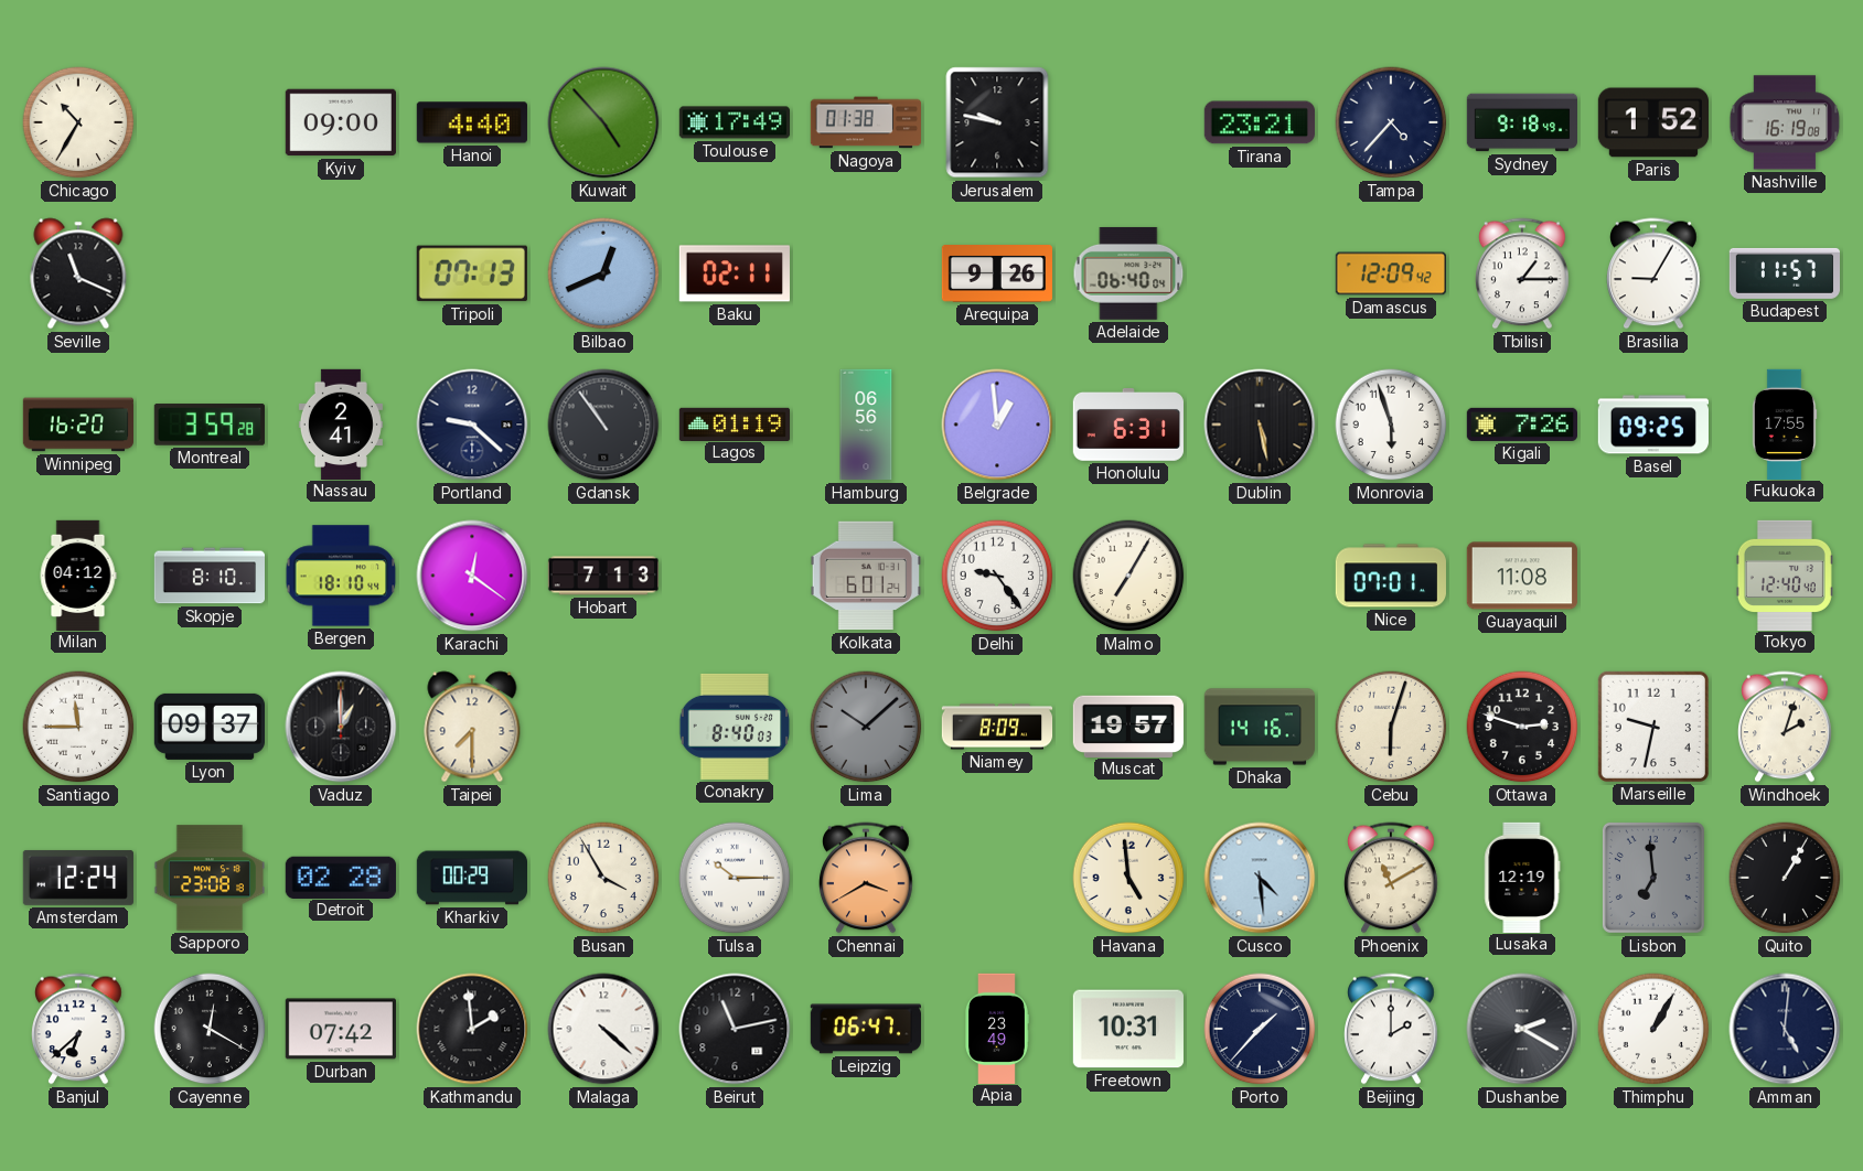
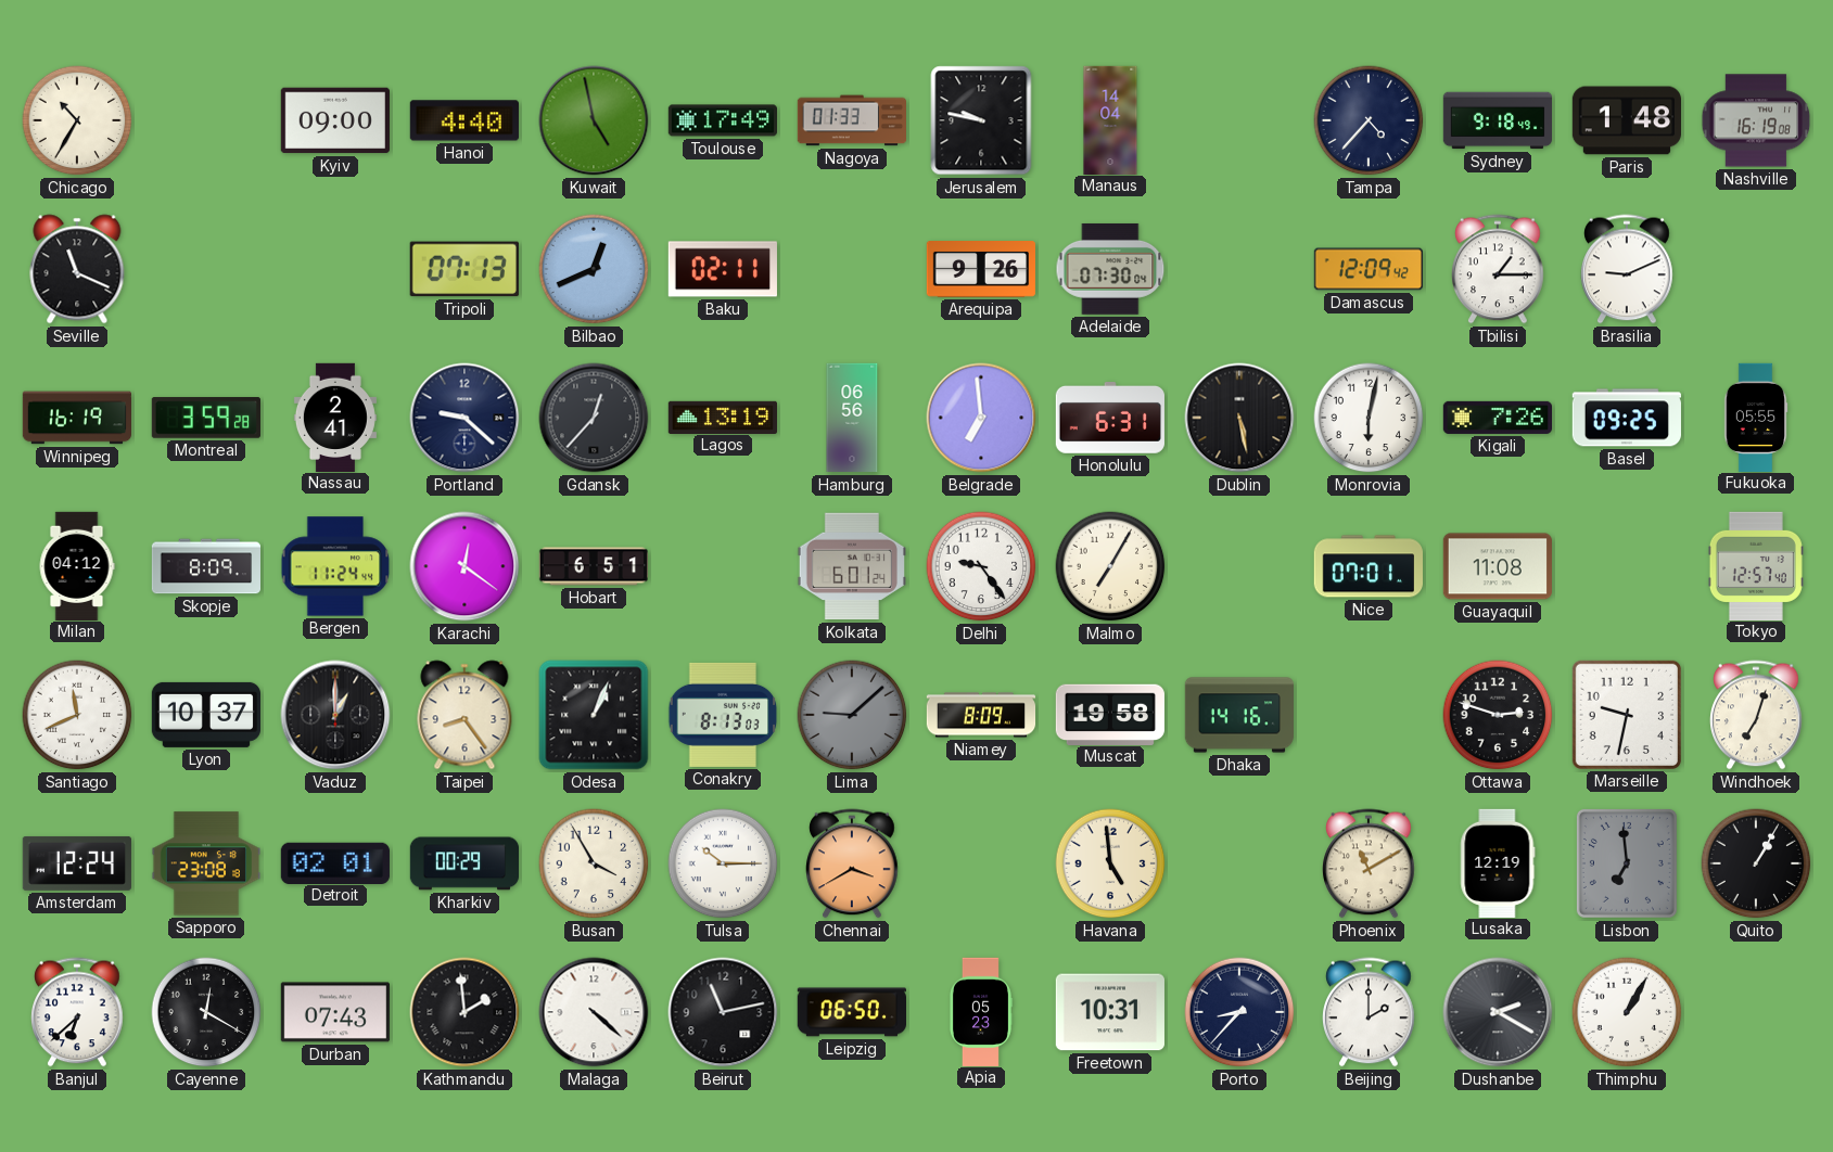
Kuwait: 4:53 -> 4:58 (594, 120)
Nagoya: 01:38 -> 01:33 (851, 120)
Manaus: none -> 14:04 (1110, 119)
Tirana: 23:21 -> none (1260, 122)
Paris: 1:52 -> 1:48 (1626, 120)
Adelaide: 06:40 -> 07:30 (1110, 269)
Brasilia: 9:05 -> 9:11 (1628, 269)
Budapest: 11:57 -> none (1784, 273)
Winnipeg: 16:20 -> 16:19 (76, 418)
Gdansk: 10:54 -> 12:37 (594, 418)
Lagos: 01:19 -> 13:19 (722, 417)
Belgrade: 12:59 -> 6:59 (981, 418)
Monrovia: 5:57 -> 6:02 (1369, 418)
Fukuoka: 17:55 -> 05:55 (1756, 417)
Skopje: 8:10 -> 8:09 (205, 566)
Bergen: 18:10 -> 11:24 (335, 566)
Hobart: 7:13 -> 6:51 (593, 566)
Tokyo: 12:40 -> 12:57 (1756, 565)
Santiago: 11:45 -> 11:41 (77, 715)
Lyon: 09:37 -> 10:37 (205, 715)
Taipei: 7:30 -> 8:24 (464, 715)
Odesa: none -> 1:04 (594, 715)
Conakry: 8:40 -> 8:13 (723, 715)
Lima: 10:08 -> 9:08 (852, 715)
Muscat: 19:57 -> 19:58 (1110, 714)
Cebu: 6:03 -> none (1391, 727)
Windhoek: 2:03 -> 7:03 (1757, 715)
Detroit: 02:28 -> 02:01 (335, 862)
Cusco: 4:29 -> none (1260, 878)
Durban: 07:42 -> 07:43 (335, 1012)
Leipzig: 06:47 -> 06:50 (851, 1012)
Apia: 23:49 -> 05:23 (981, 1011)
Porto: 1:37 -> 8:37 (1239, 1012)
Amman: 5:01 -> none (1785, 1029)
